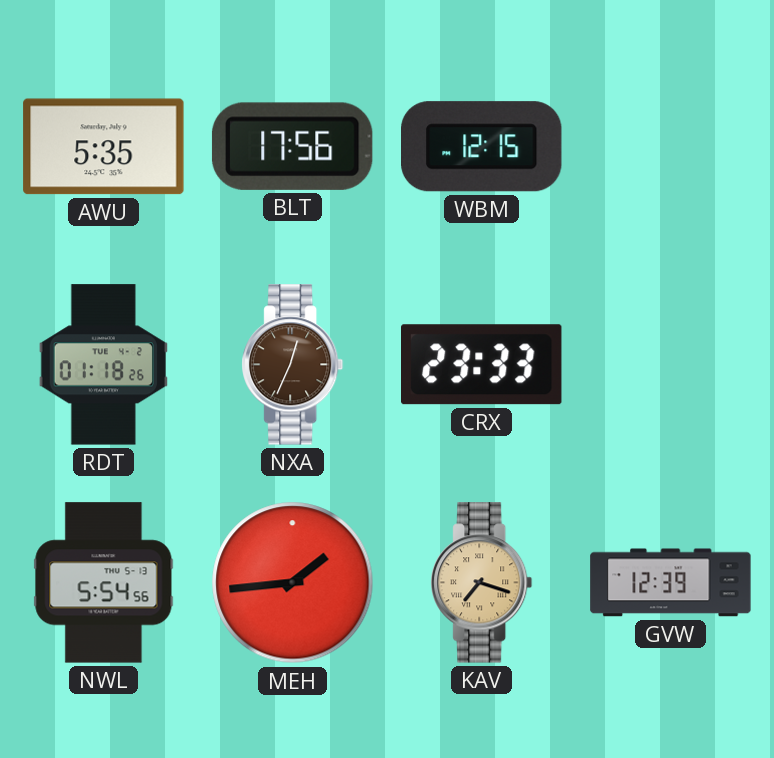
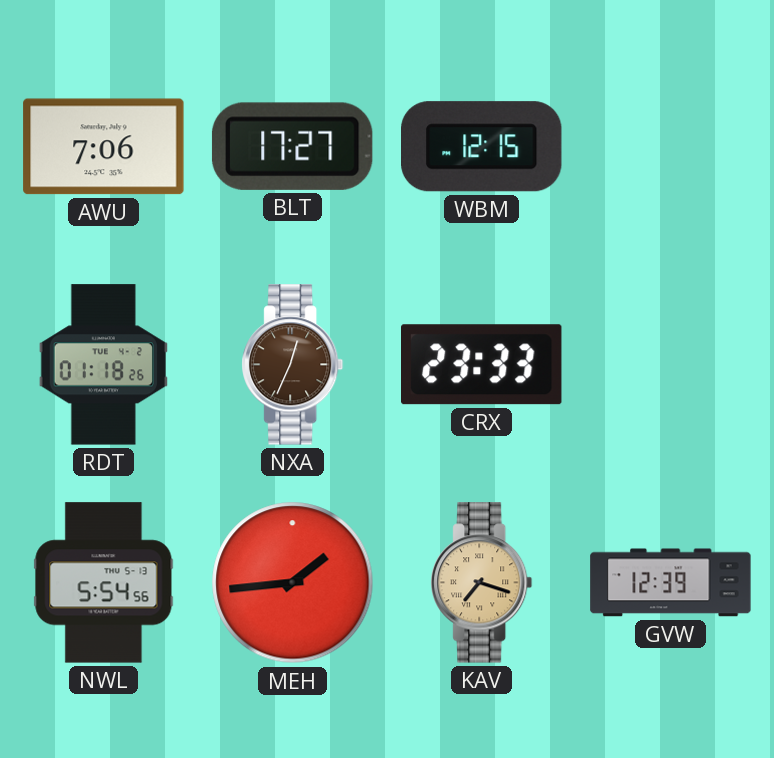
AWU: 5:35 -> 7:06 (104, 147)
BLT: 17:56 -> 17:27 (292, 146)
